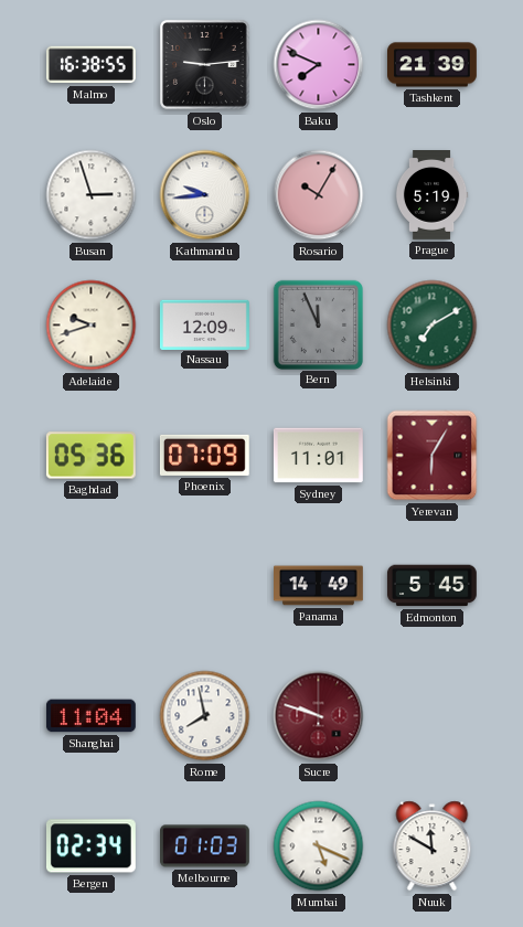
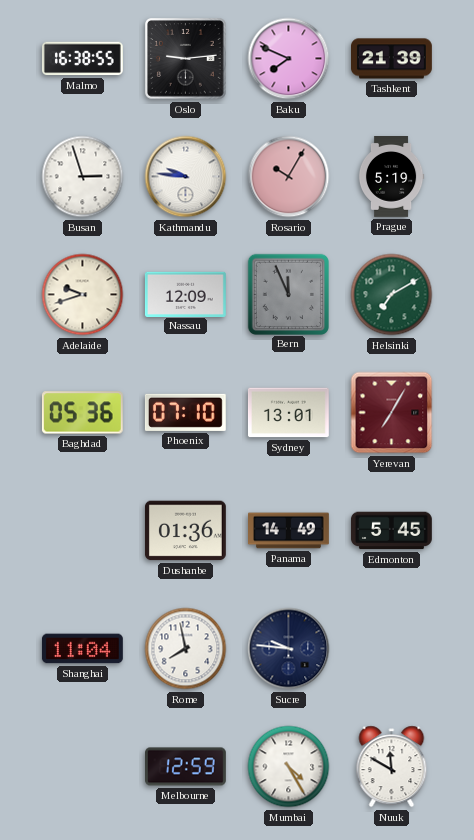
Kathmandu: 9:44 -> 9:46 (186, 177)
Phoenix: 07:09 -> 07:10 (185, 412)
Sydney: 11:01 -> 13:01 (288, 413)
Yerevan: 6:05 -> 7:05 (392, 413)
Dushanbe: none -> 01:36 (185, 531)
Sucre: 9:48 -> 9:46 (289, 649)
Sucre dial: burgundy -> navy (289, 649)
Bergen: 02:34 -> none (90, 846)
Melbourne: 01:03 -> 12:59 (186, 767)
Mumbai: 5:19 -> 4:25 (289, 767)
